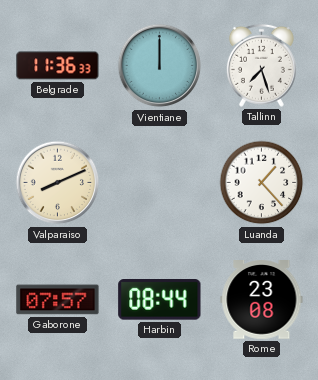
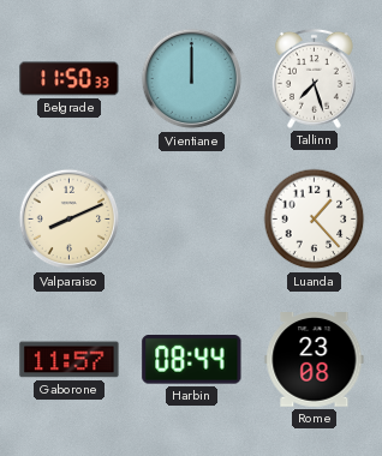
Belgrade: 11:36 -> 11:50 (70, 79)
Gaborone: 07:57 -> 11:57 (70, 360)
